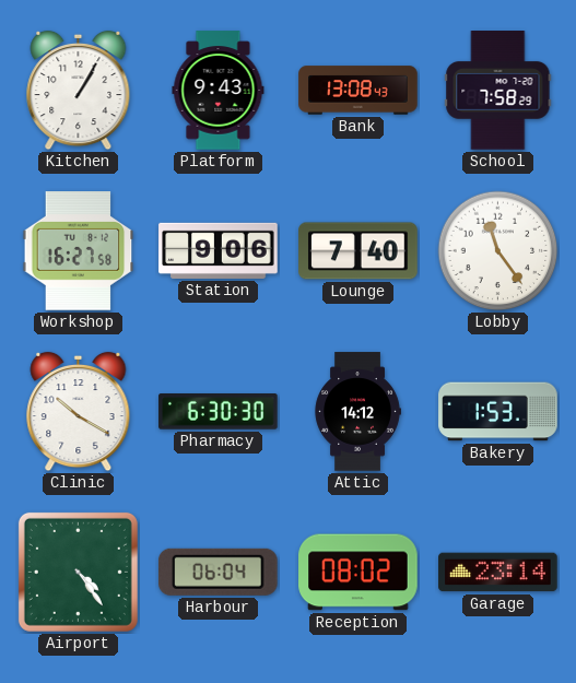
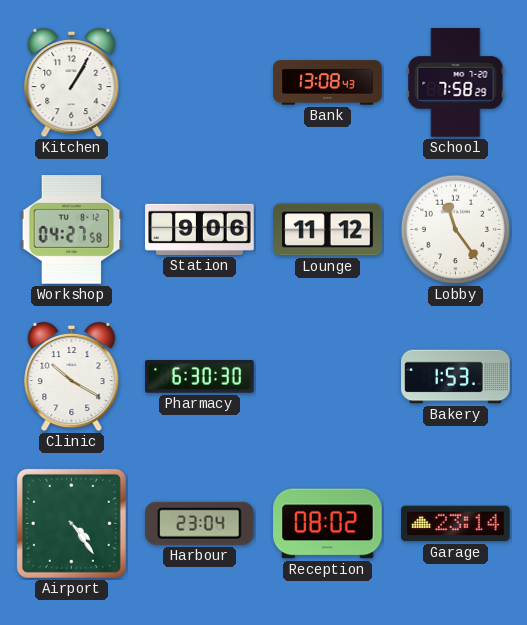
Platform: 9:43 -> none (219, 91)
Workshop: 16:27 -> 04:27 (72, 230)
Lounge: 7:40 -> 11:12 (328, 230)
Attic: 14:12 -> none (357, 412)
Harbour: 06:04 -> 23:04 (199, 523)
